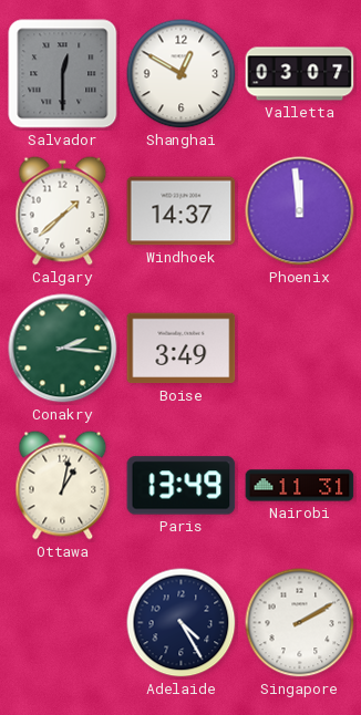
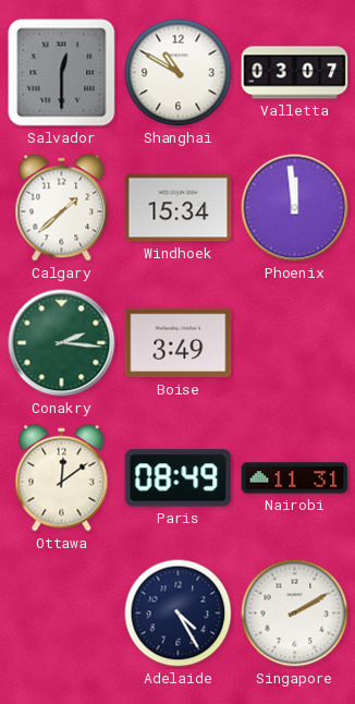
Shanghai: 12:50 -> 10:50 (179, 73)
Windhoek: 14:37 -> 15:34 (179, 208)
Ottawa: 1:02 -> 12:09 (62, 478)
Paris: 13:49 -> 08:49 (179, 478)
